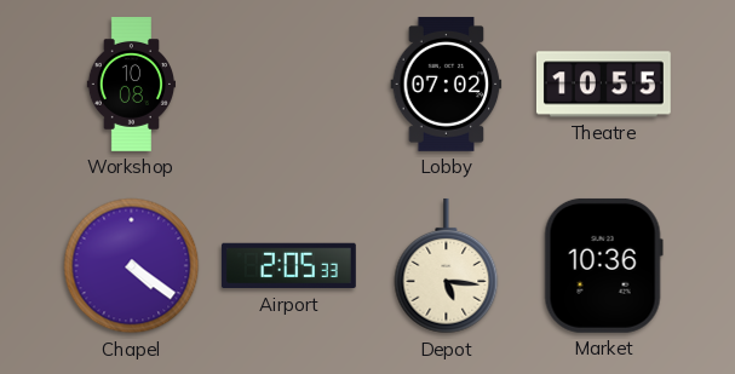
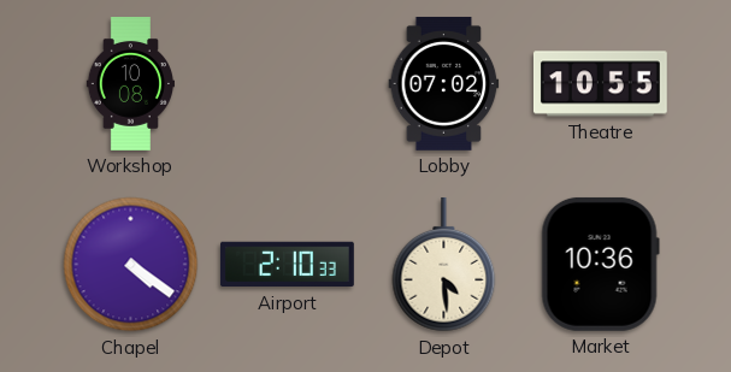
Airport: 2:05 -> 2:10 (287, 265)
Depot: 5:16 -> 4:29 (444, 265)
